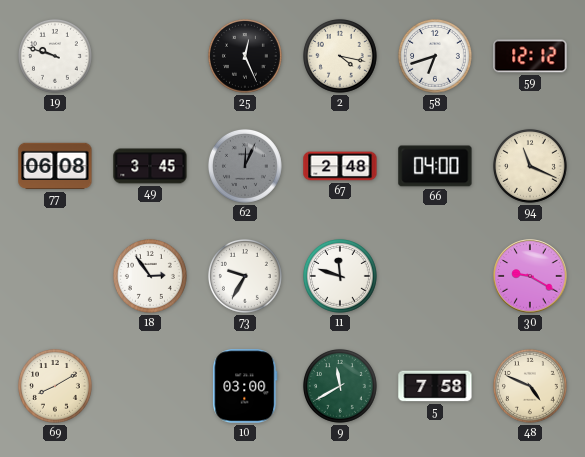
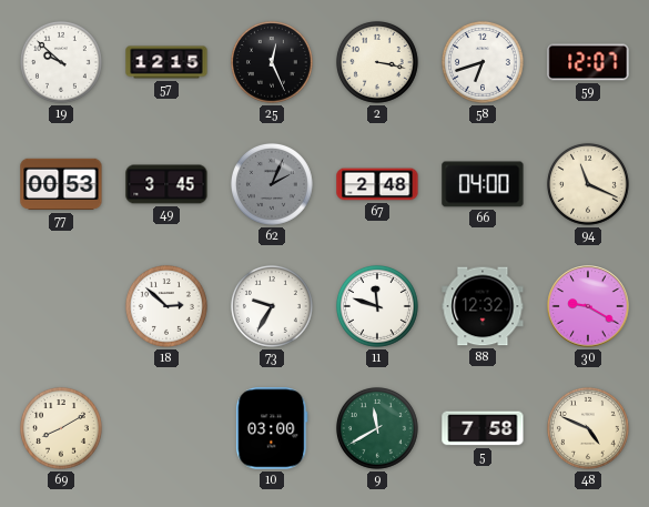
19: 9:48 -> 9:52 (61, 62)
57: none -> 12:15 (166, 62)
2: 4:17 -> 3:17 (377, 62)
59: 12:12 -> 12:07 (588, 62)
77: 06:08 -> 00:53 (61, 184)
62: 12:04 -> 2:04 (272, 184)
18: 2:54 -> 2:52 (166, 306)
88: none -> 12:32 (483, 306)
